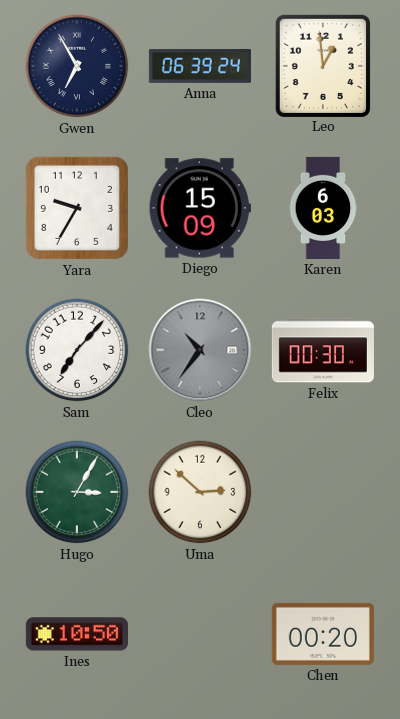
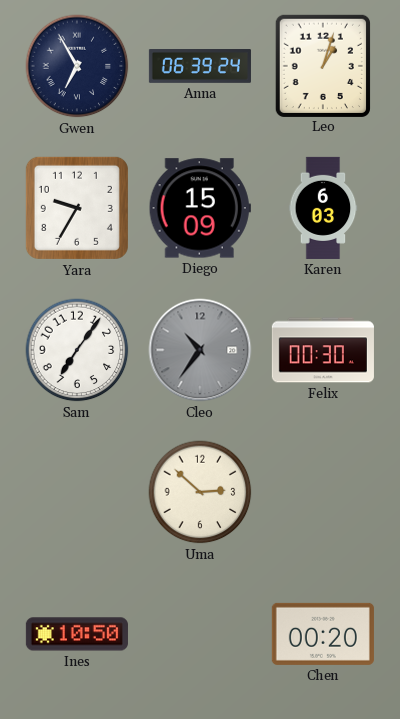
Leo: 12:59 -> 1:03 (323, 65)
Sam: 7:07 -> 7:06 (77, 350)
Hugo: 3:05 -> none (77, 492)
